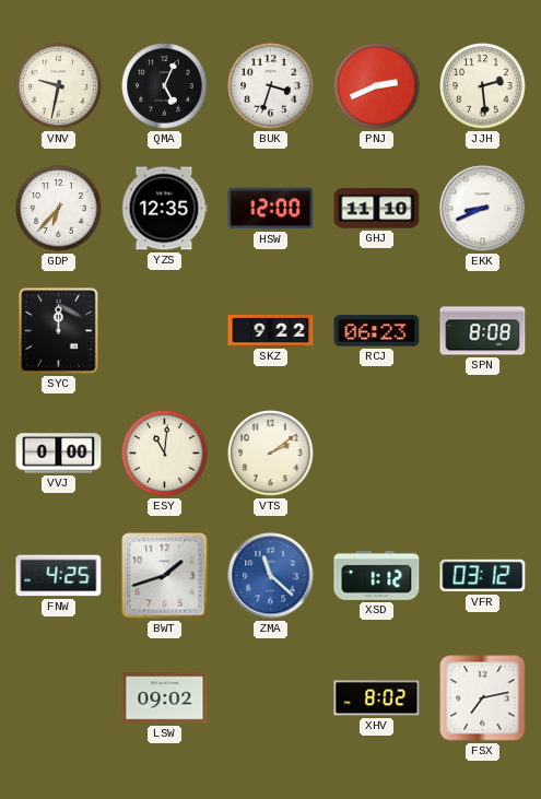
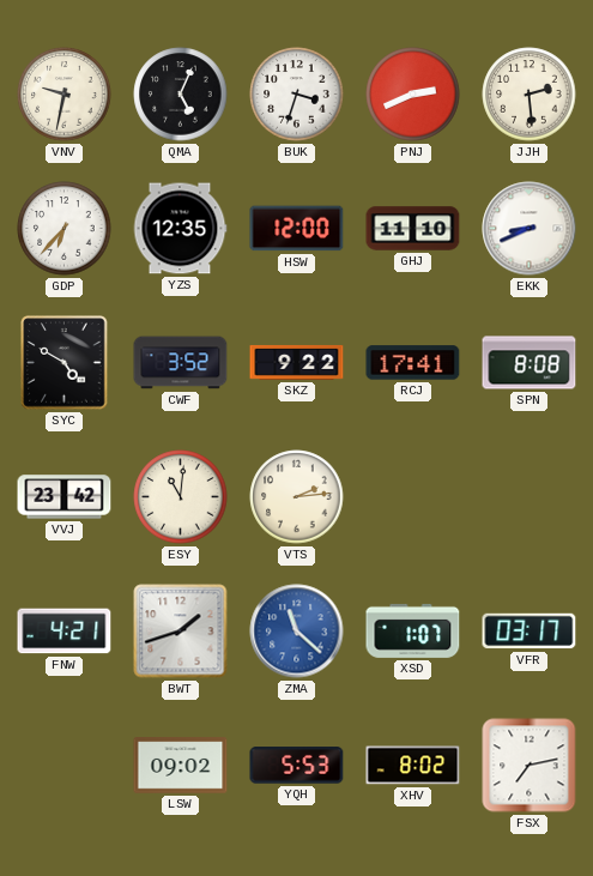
SYC: 12:00 -> 4:50 (65, 363)
CWF: none -> 3:52 (181, 363)
RCJ: 06:23 -> 17:41 (413, 363)
VVJ: 0:00 -> 23:42 (65, 497)
VTS: 2:09 -> 2:14 (297, 497)
FNW: 4:25 -> 4:21 (65, 632)
XSD: 1:12 -> 1:07 (413, 630)
VFR: 03:12 -> 03:17 (530, 632)
YQH: none -> 5:53 (297, 766)
